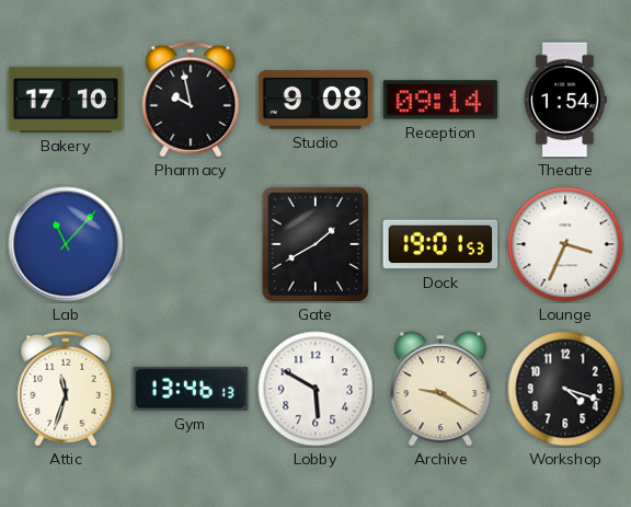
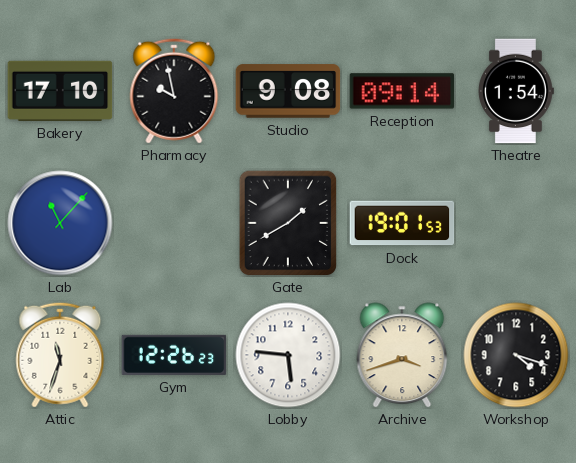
Lounge: 3:34 -> none (565, 244)
Gym: 13:46 -> 12:26 (174, 355)
Lobby: 5:50 -> 5:46 (288, 355)
Archive: 9:20 -> 3:42 (402, 355)
